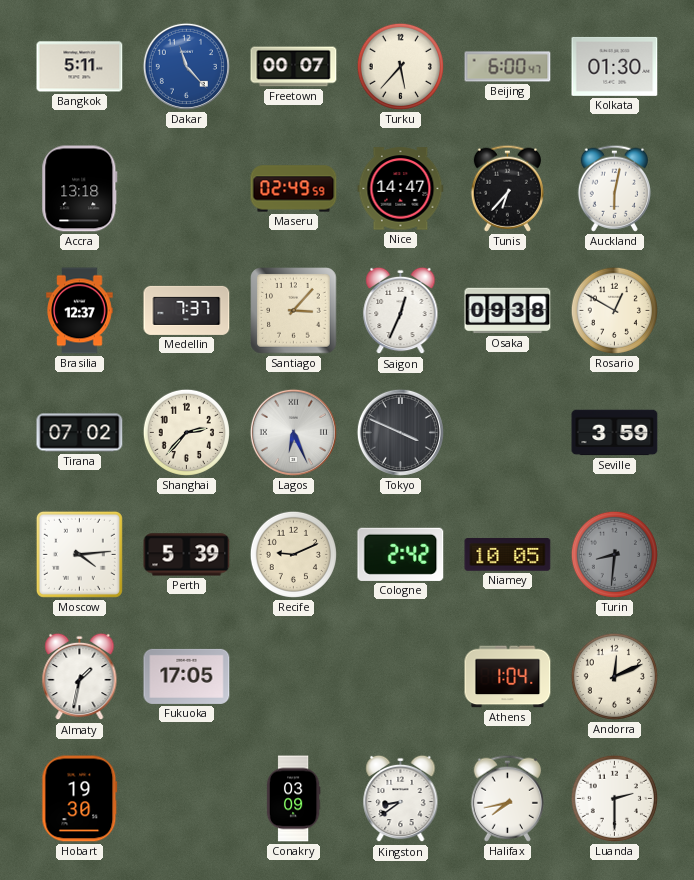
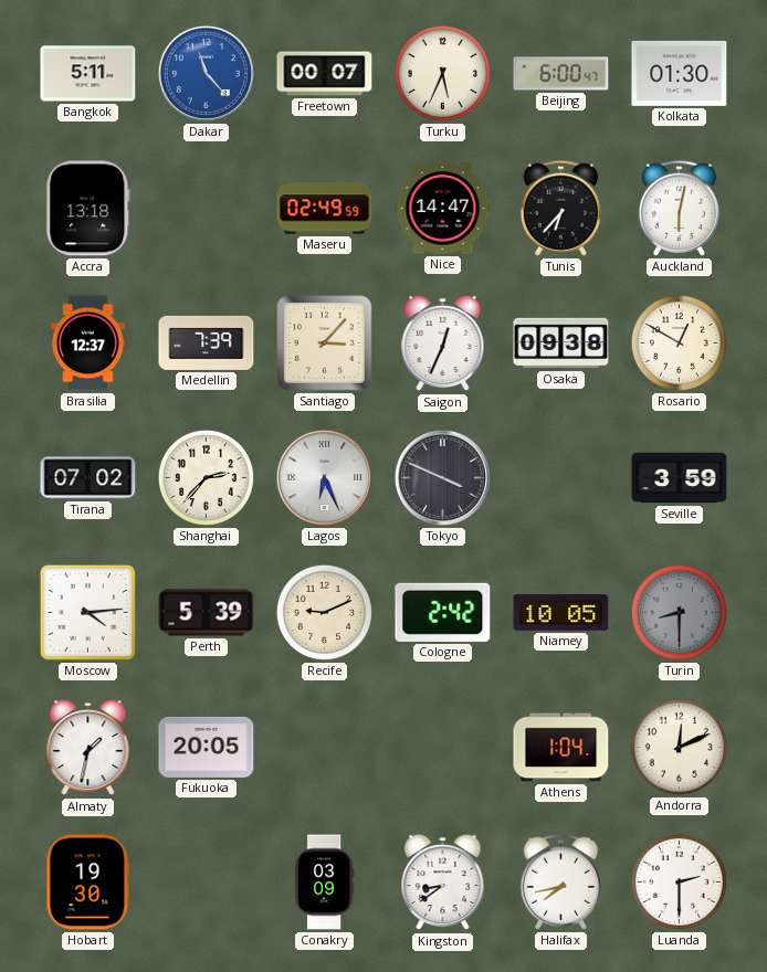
Turku: 5:37 -> 5:34 (442, 73)
Medellin: 7:37 -> 7:39 (207, 342)
Turin: 8:31 -> 8:30 (679, 612)
Fukuoka: 17:05 -> 20:05 (207, 747)
